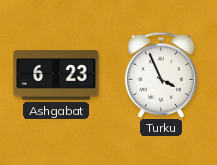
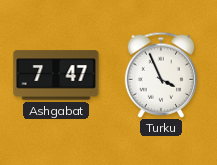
Ashgabat: 6:23 -> 7:47 (56, 75)
